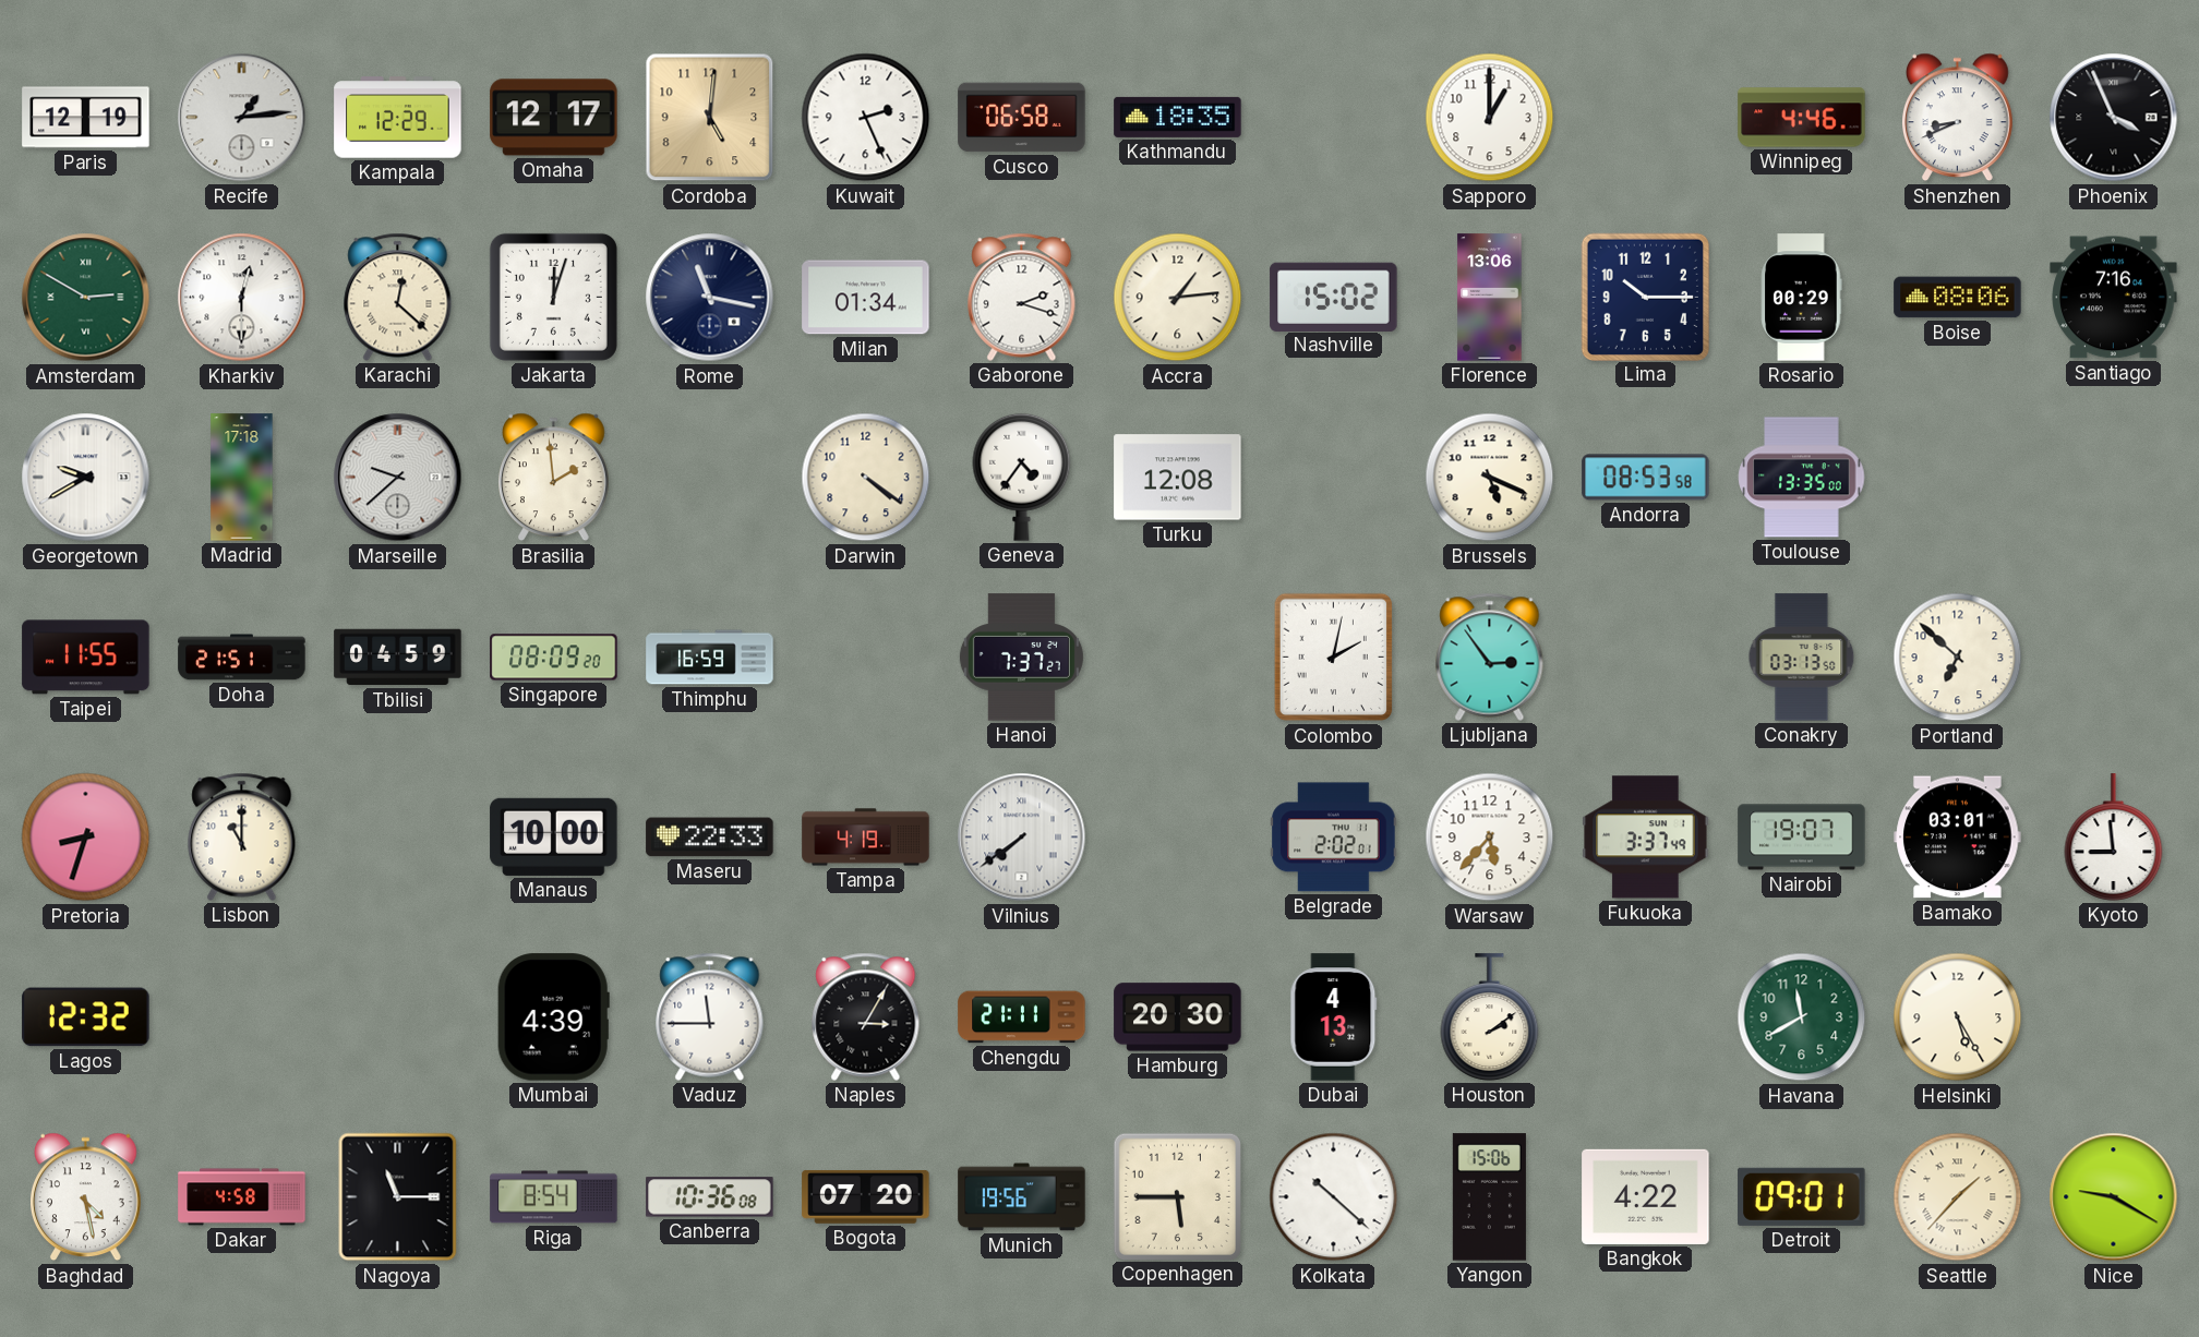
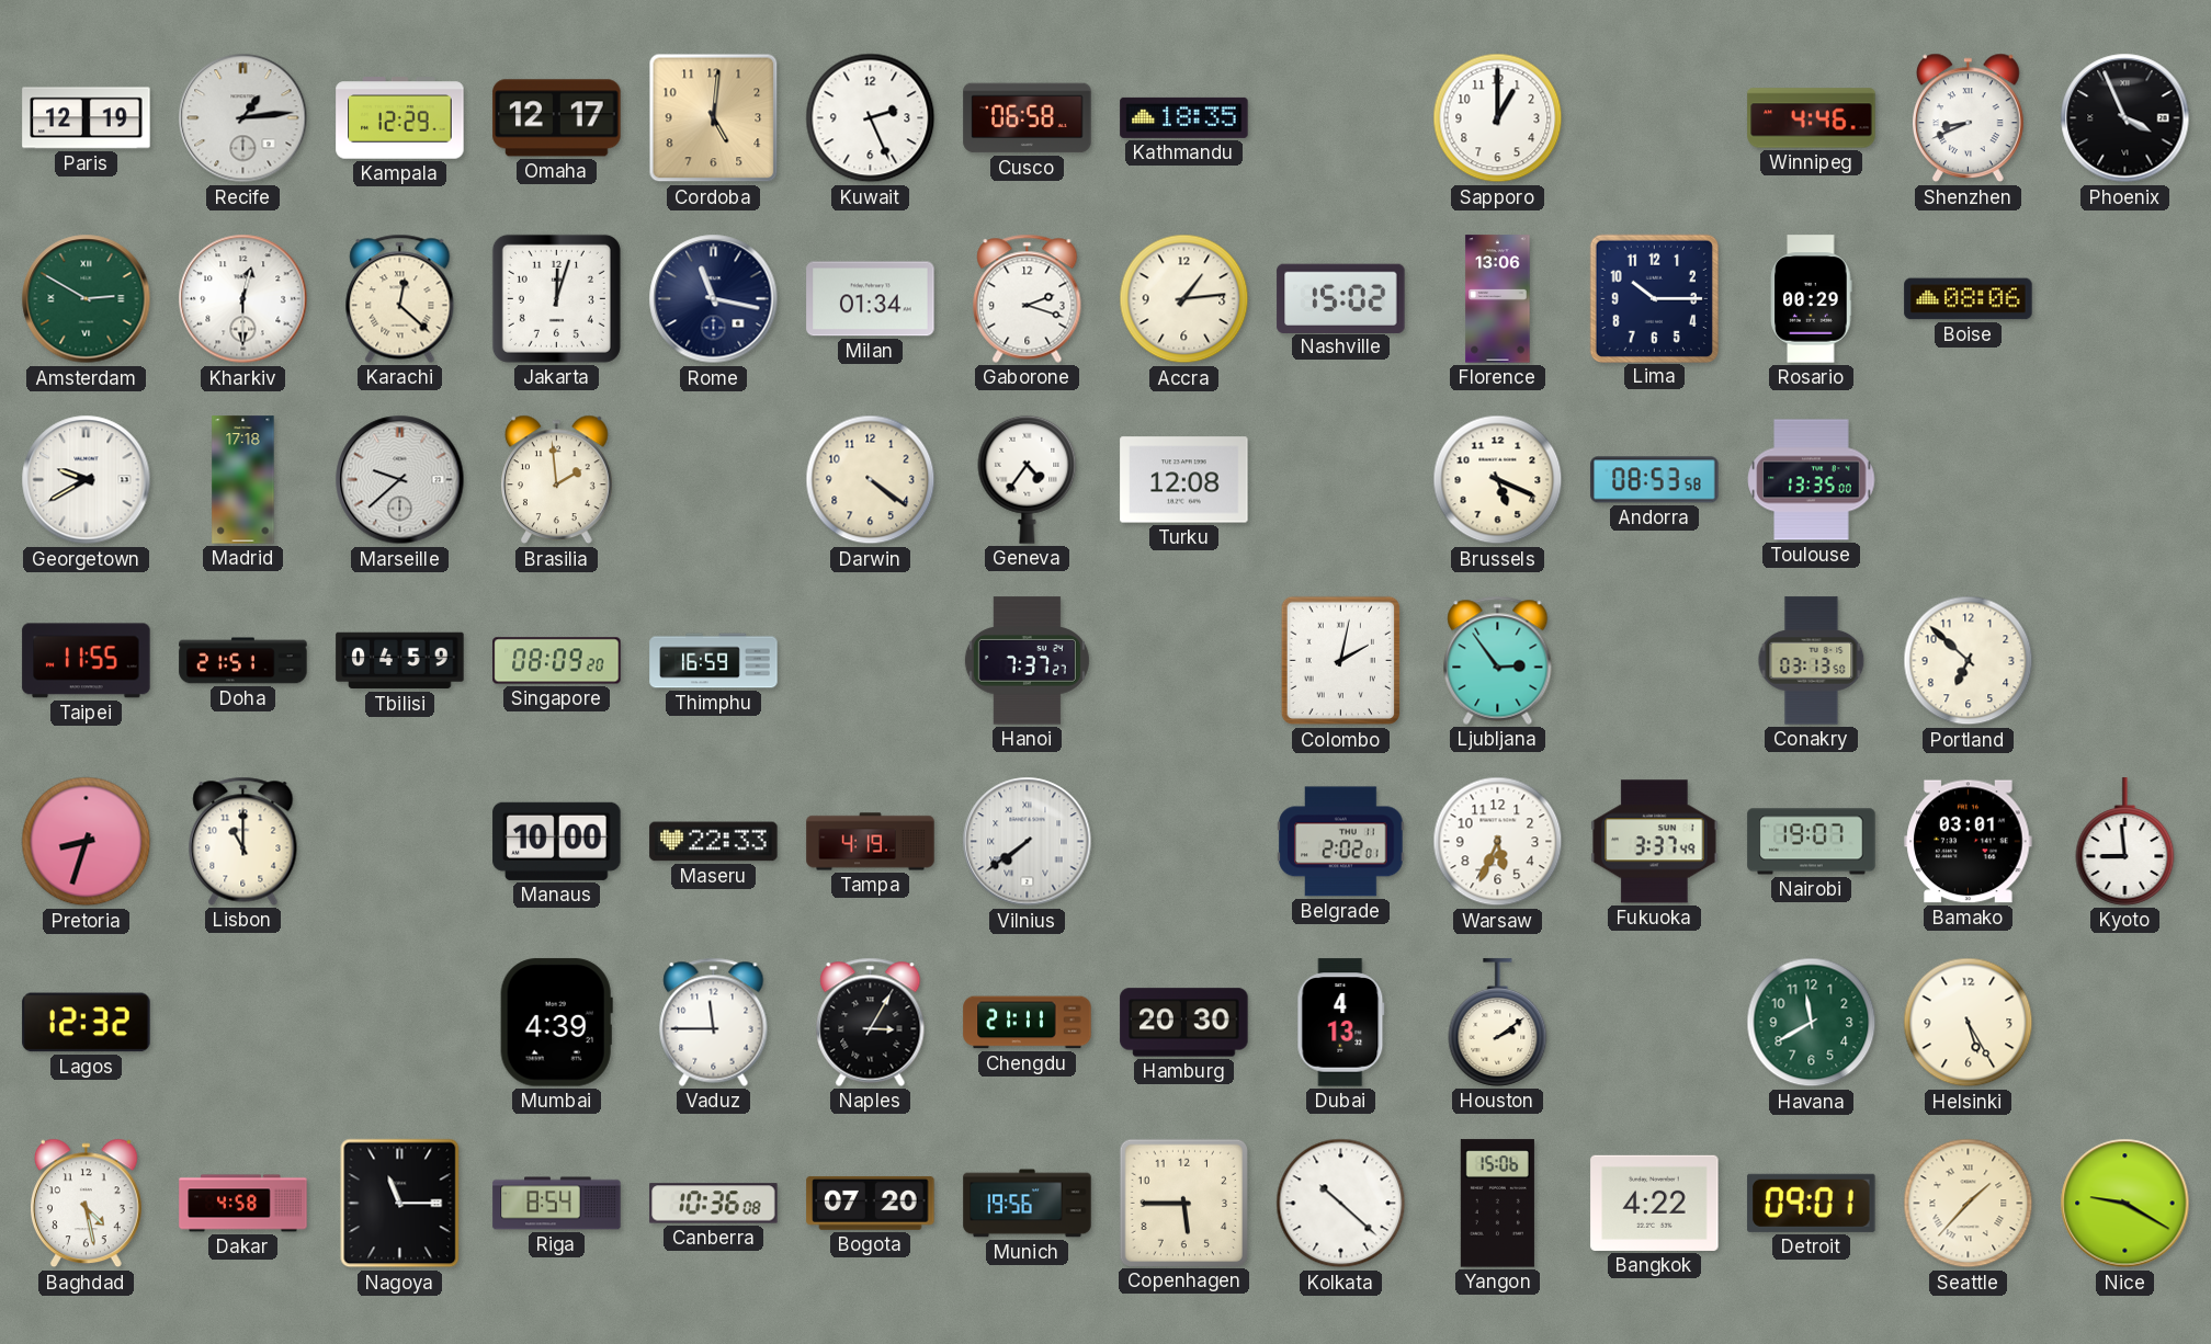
Santiago: 7:16 -> none (2114, 298)
Warsaw: 5:37 -> 5:34 (1498, 842)
